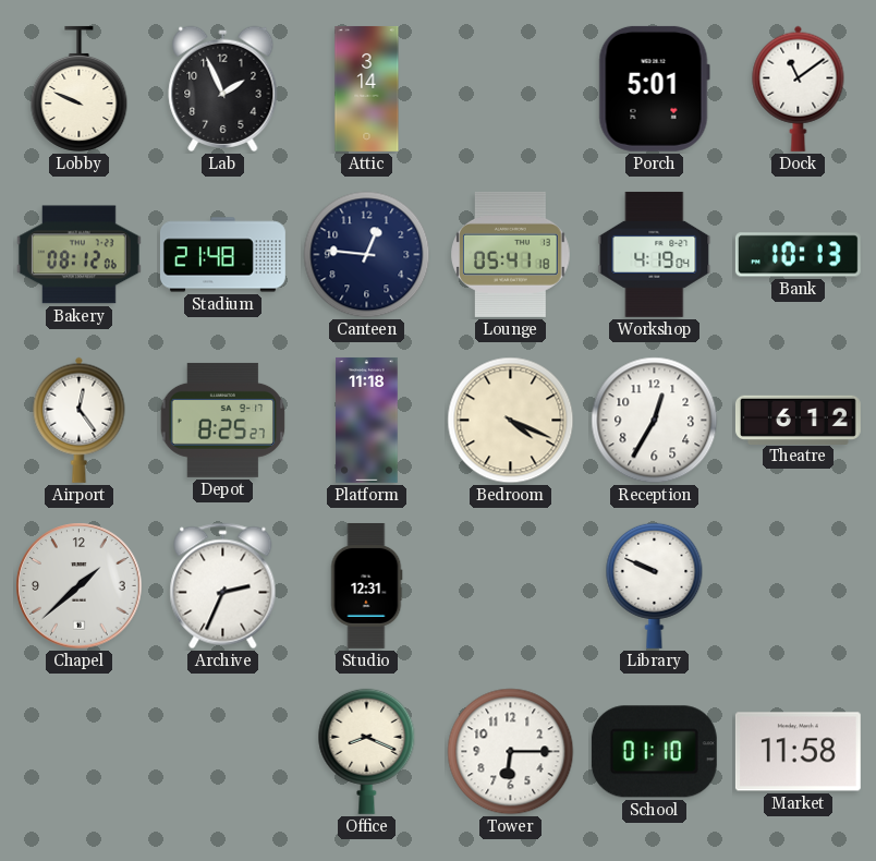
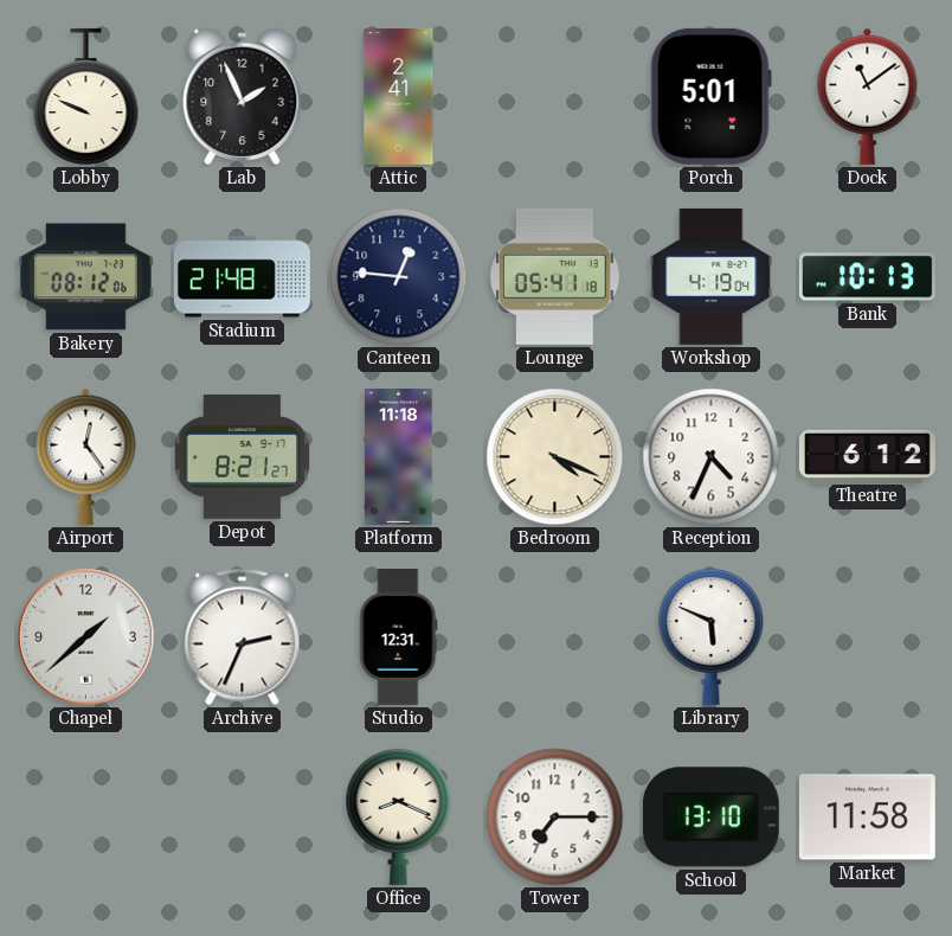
Attic: 3:14 -> 2:41 (399, 96)
Depot: 8:25 -> 8:21 (243, 456)
Reception: 12:35 -> 4:34 (712, 457)
Library: 9:49 -> 5:49 (712, 636)
Tower: 6:15 -> 7:15 (555, 818)
School: 01:10 -> 13:10 (710, 818)
